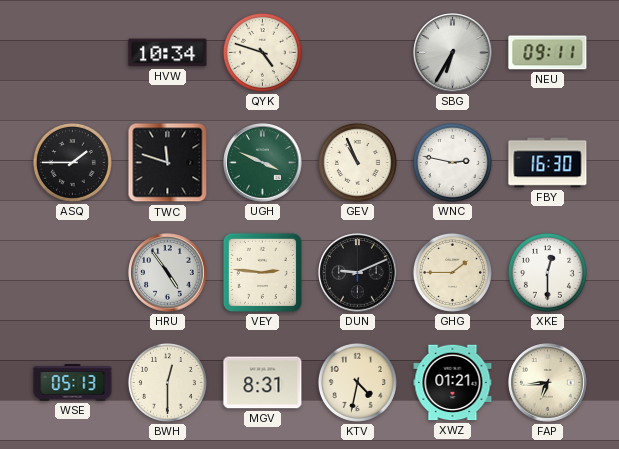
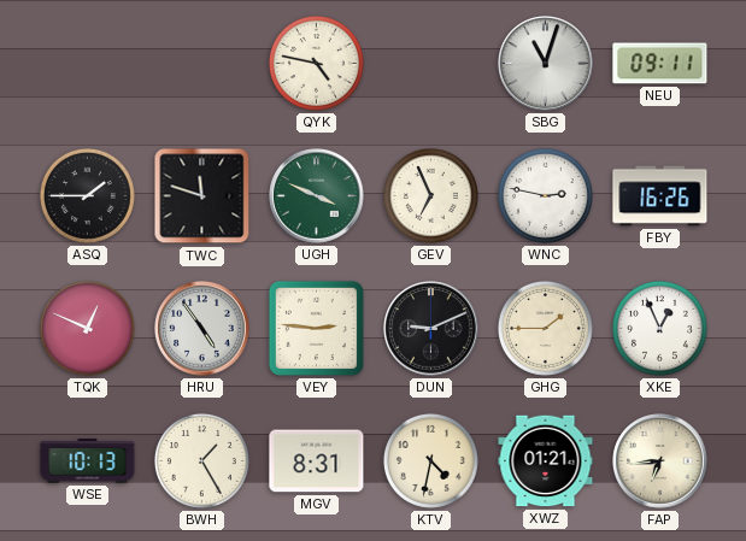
HVW: 10:34 -> none (168, 53)
QYK: 4:48 -> 4:47 (316, 63)
SBG: 6:35 -> 11:03 (546, 64)
GEV: 10:56 -> 6:56 (430, 195)
FBY: 16:30 -> 16:26 (660, 196)
TQK: none -> 12:49 (87, 328)
XKE: 12:30 -> 12:56 (659, 328)
WSE: 05:13 -> 10:13 (88, 461)
BWH: 12:30 -> 1:25 (201, 460)
